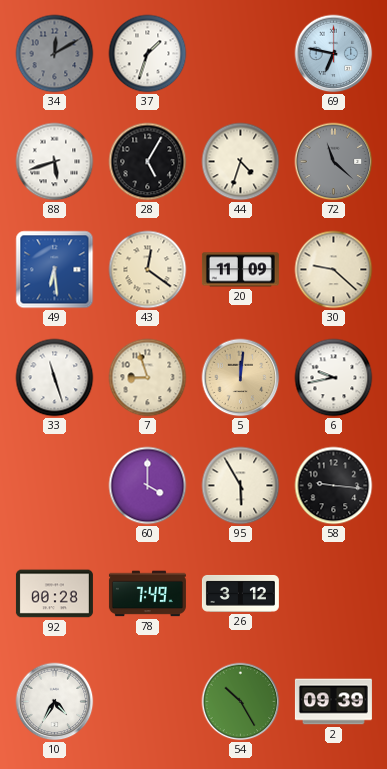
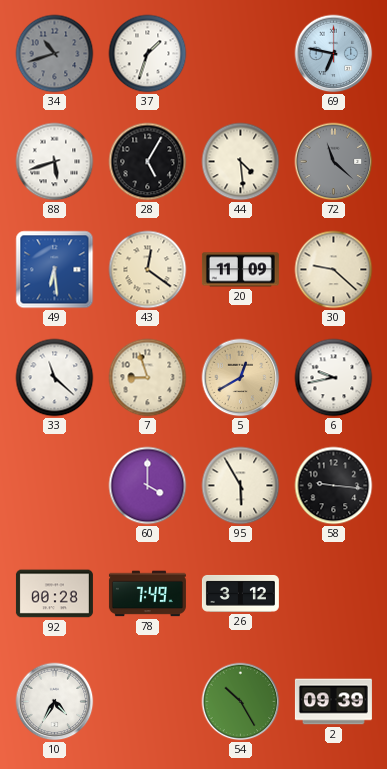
34: 12:10 -> 10:42 (55, 54)
44: 4:33 -> 4:29 (241, 162)
33: 11:27 -> 11:22 (55, 378)
5: 12:01 -> 12:40 (241, 378)
